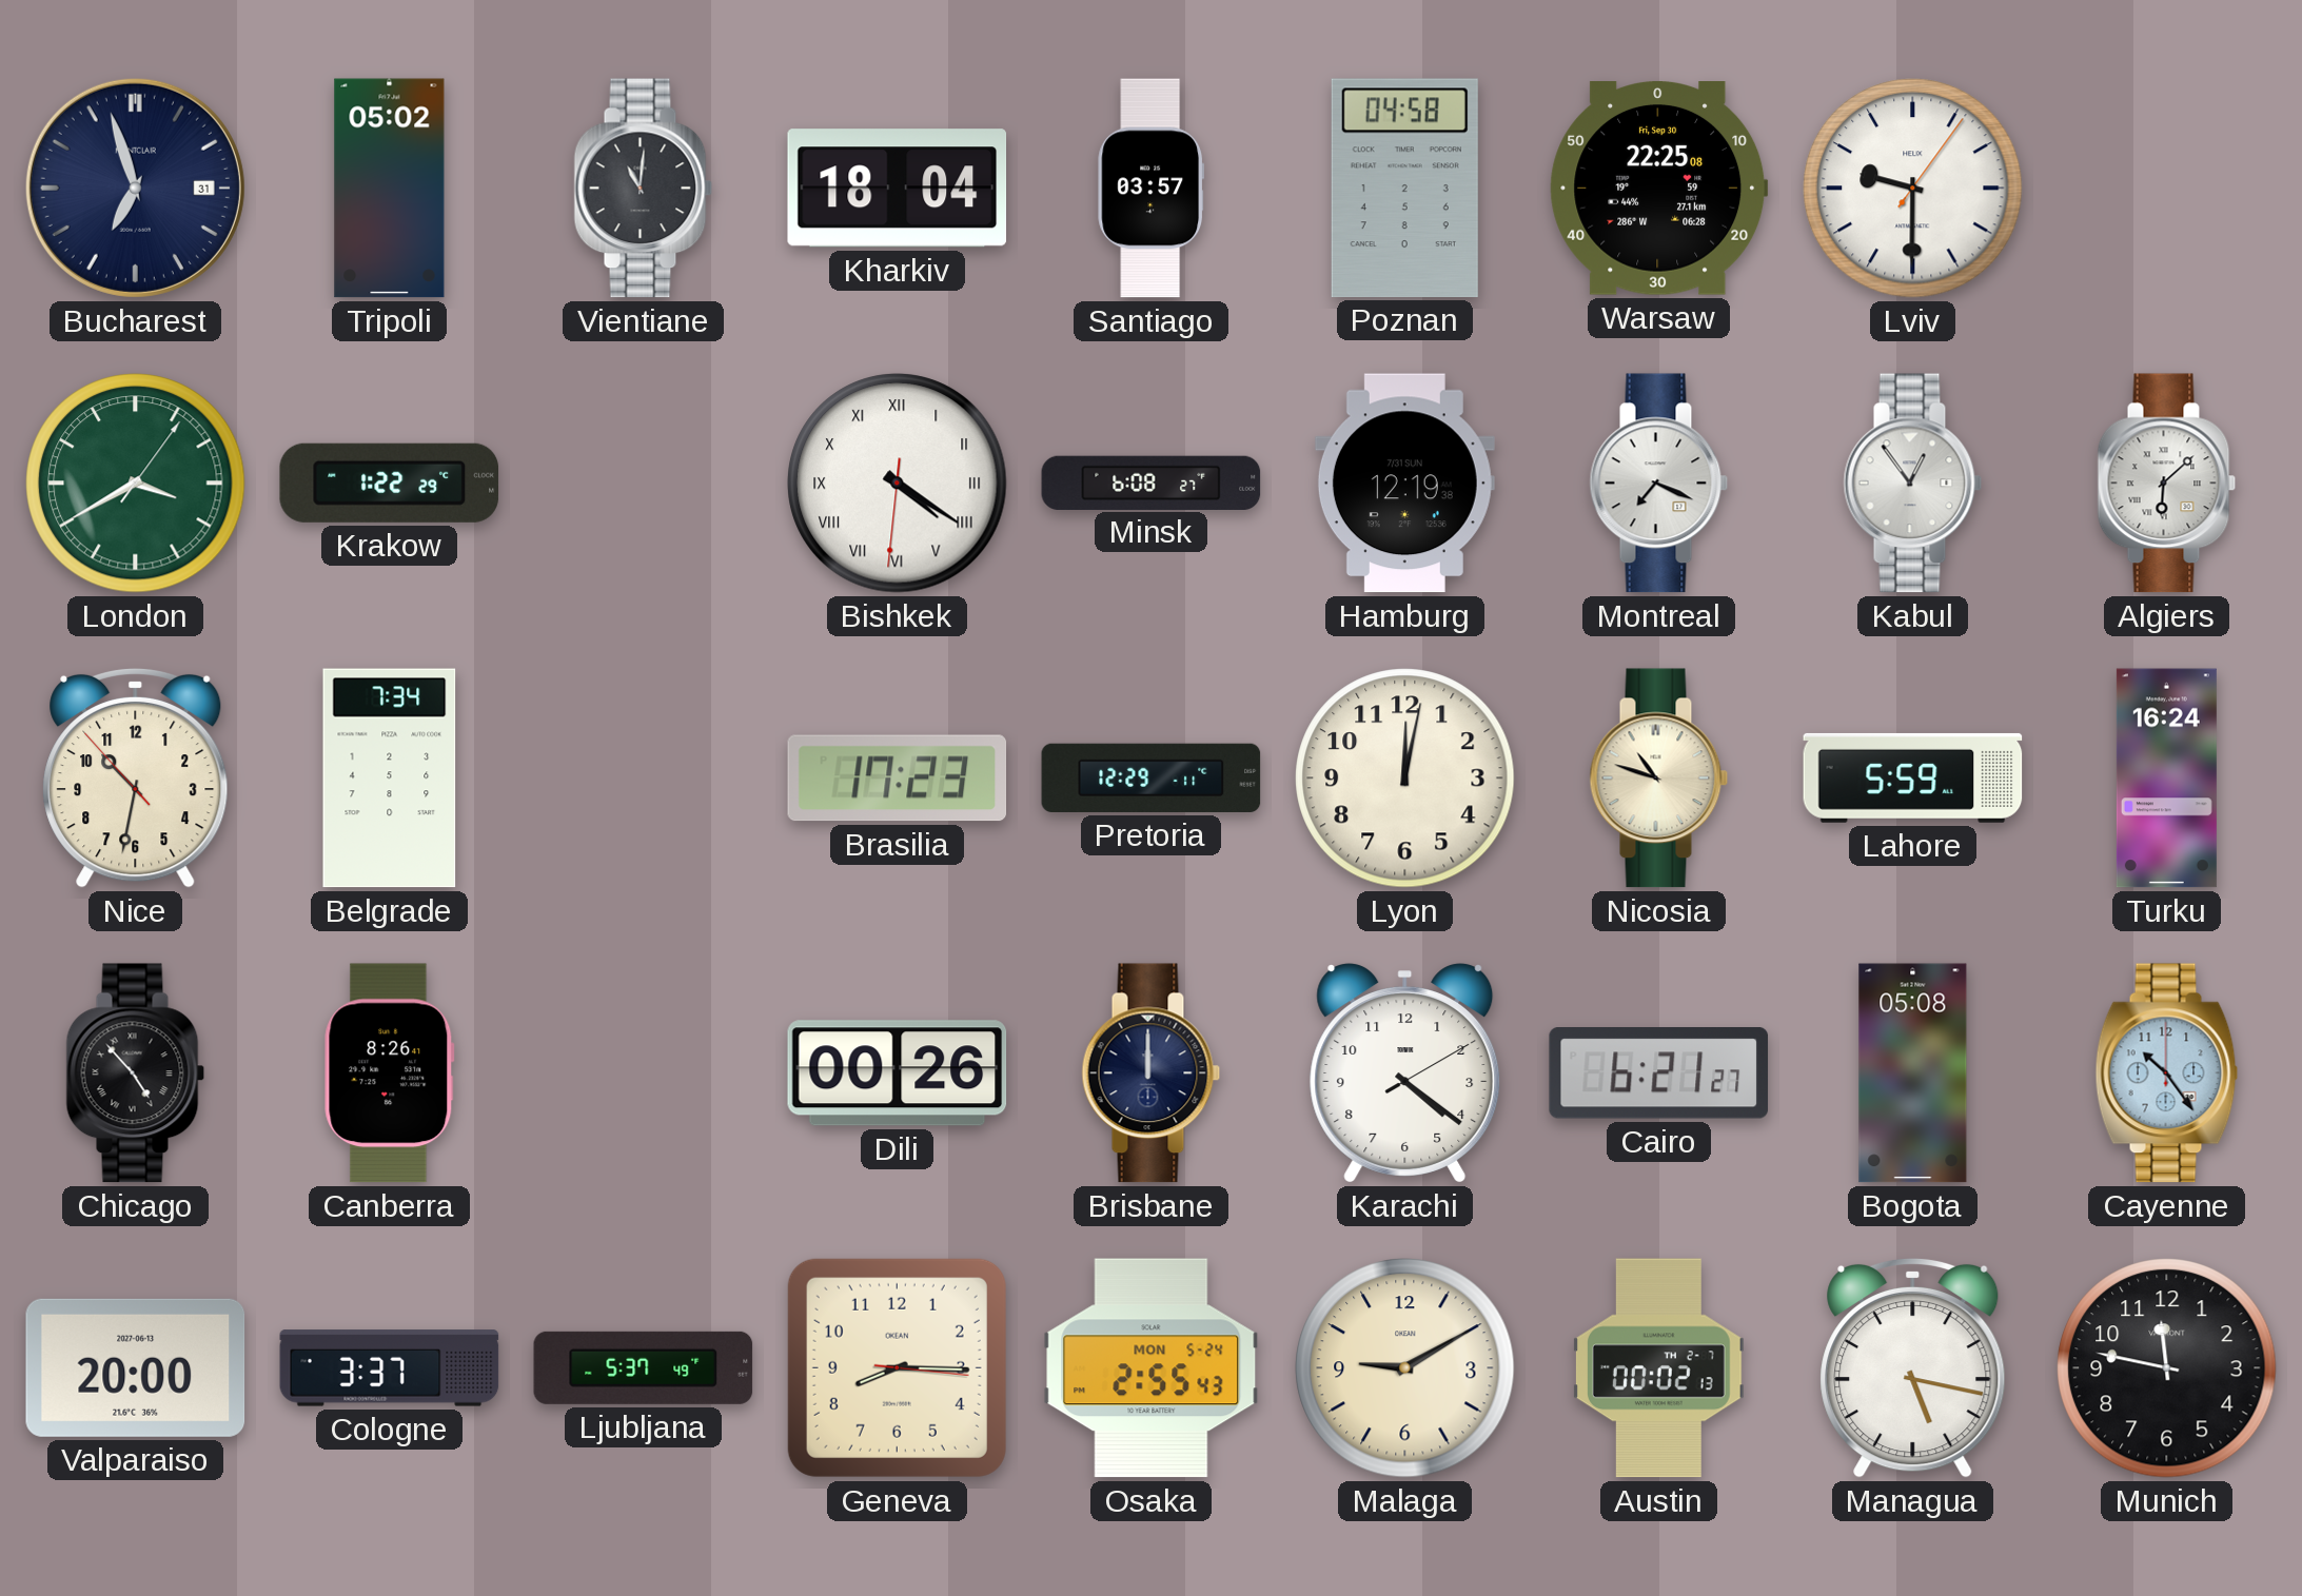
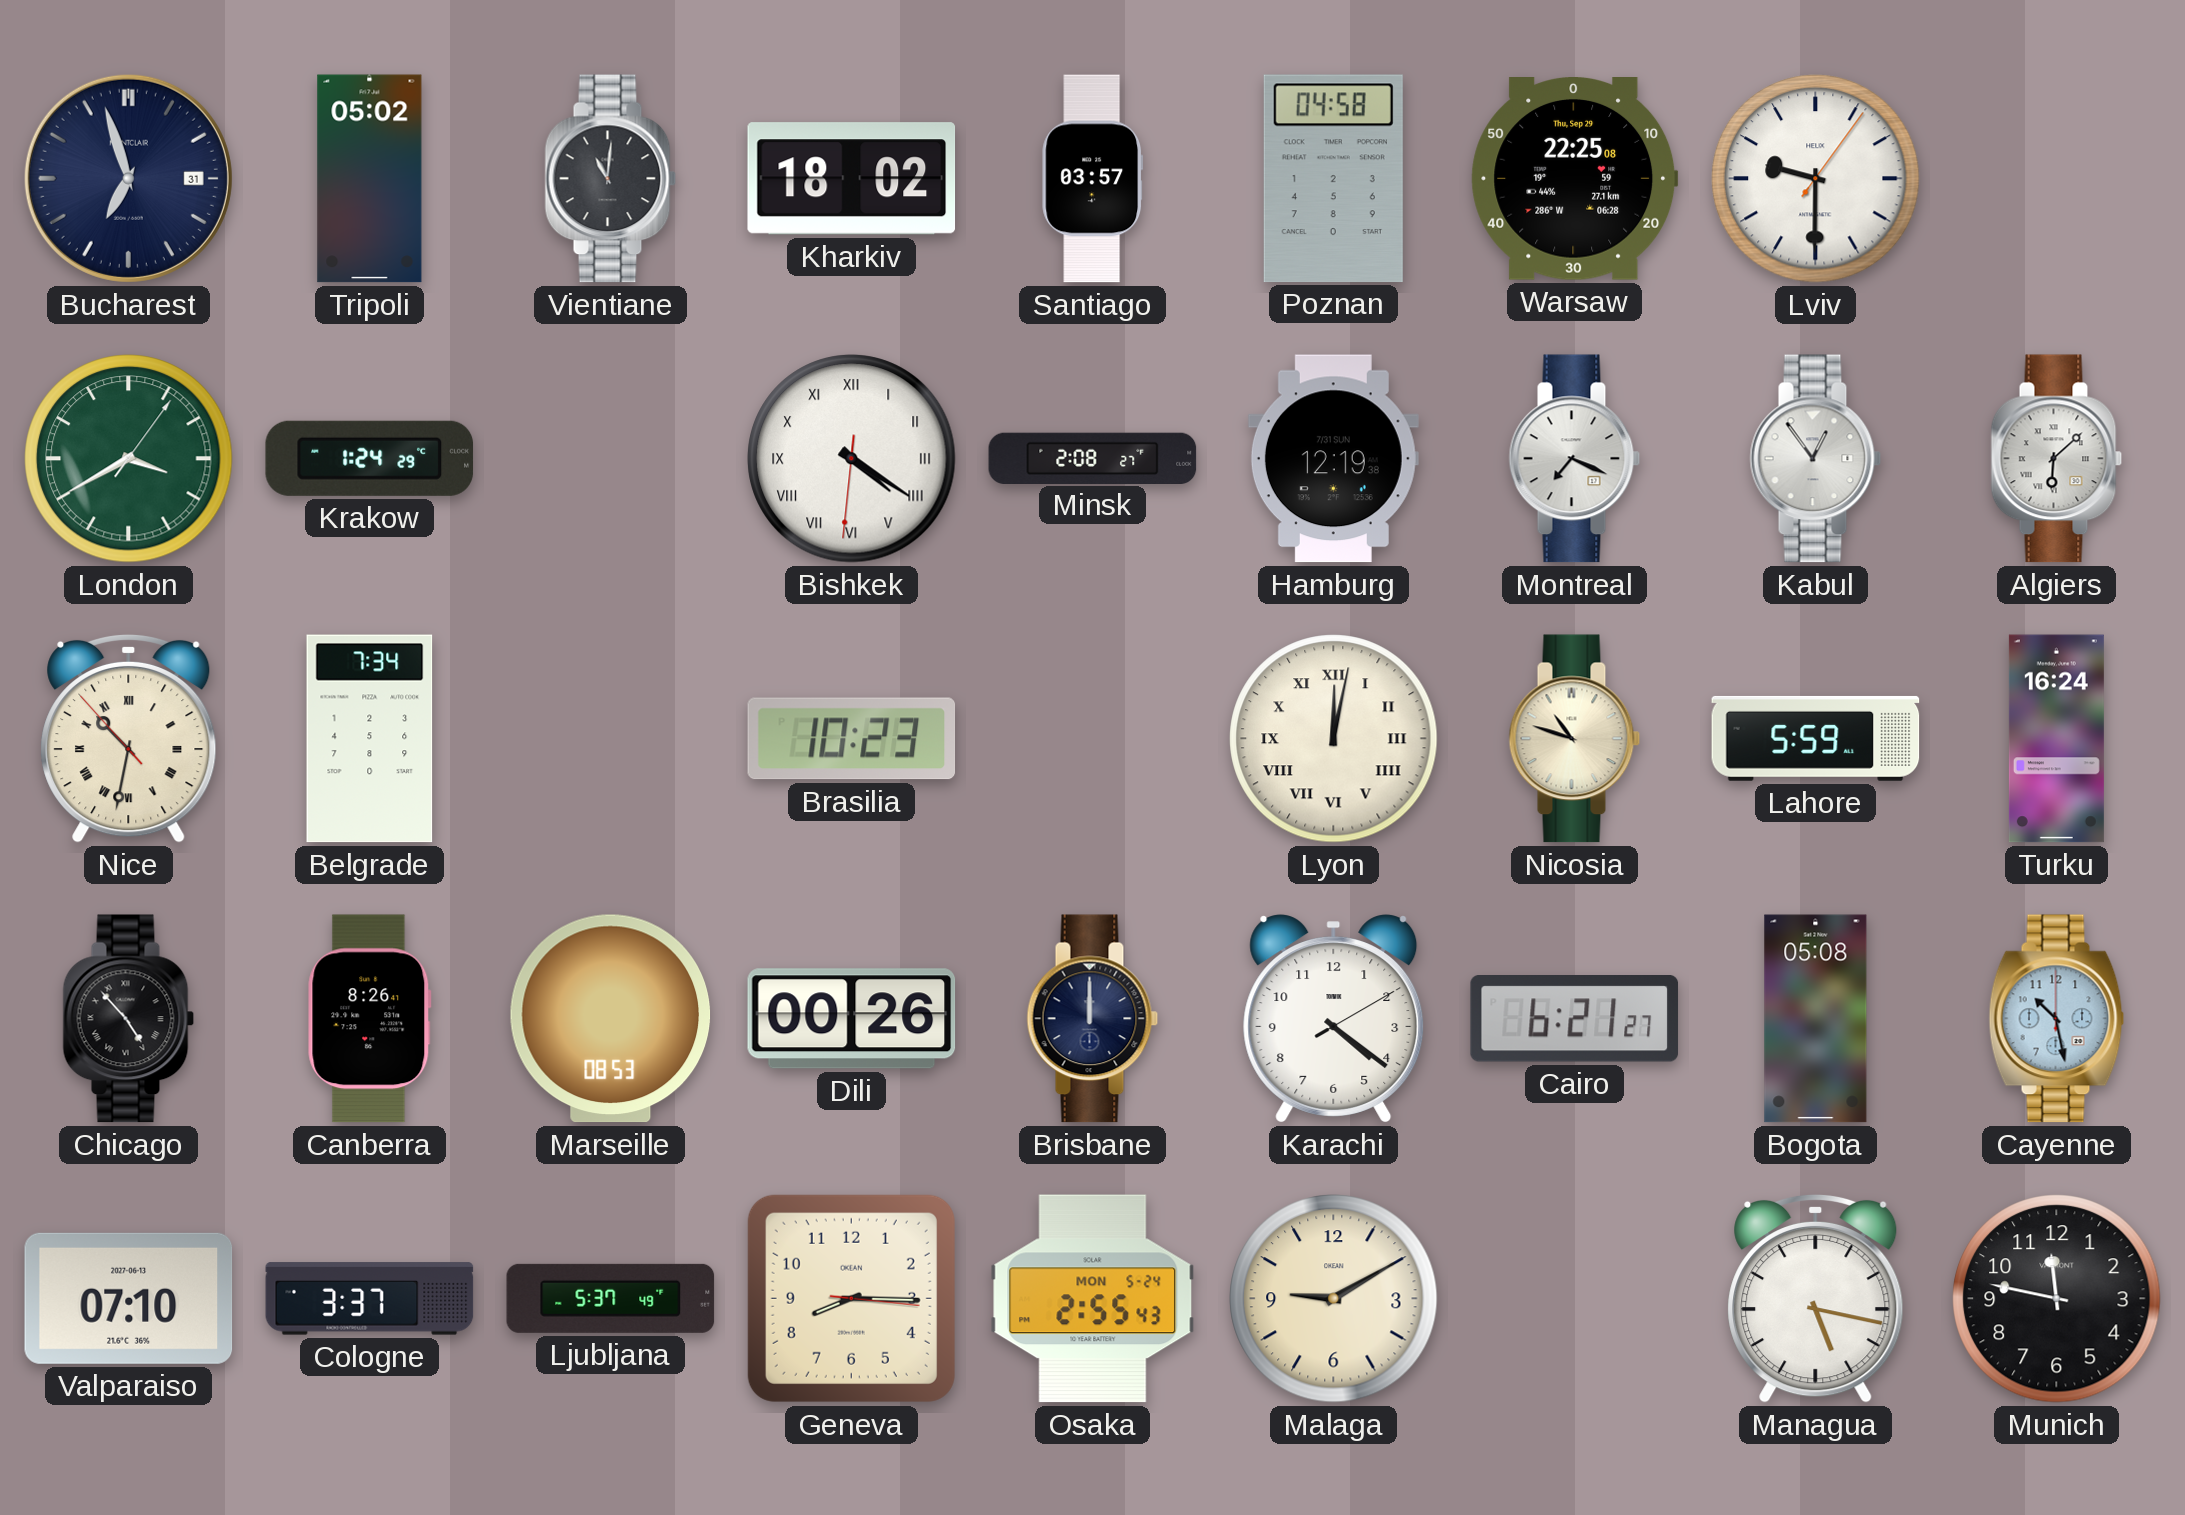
Kharkiv: 18:04 -> 18:02 (852, 179)
Warsaw date: Fri, Sep 30 -> Thu, Sep 29 (1575, 179)
Krakow: 1:22 -> 1:24 (370, 458)
Minsk: 6:08 -> 2:08 (1093, 458)
Nice numerals: Arabic -> Roman (129, 738)
Brasilia: 17:23 -> 10:23 (852, 739)
Pretoria: 12:29 -> none (1152, 777)
Lyon numerals: Arabic -> Roman (1334, 739)
Marseille: none -> 08:53 (611, 1019)
Cayenne: 10:24 -> 10:28 (2057, 1019)
Valparaiso: 20:00 -> 07:10 (129, 1298)
Austin: 00:02 -> none (1658, 1368)
